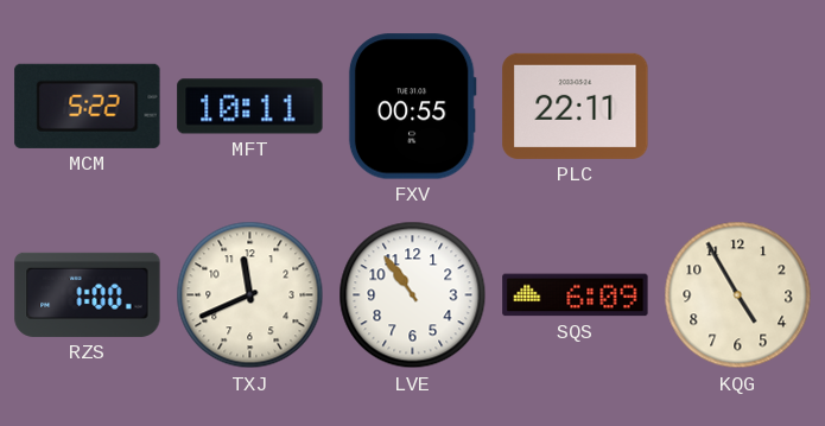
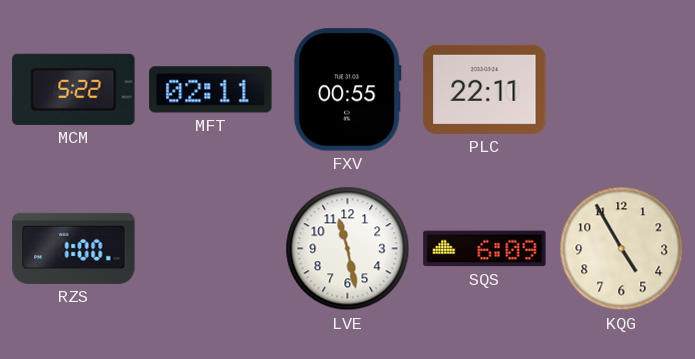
MFT: 10:11 -> 02:11 (211, 90)
TXJ: 11:41 -> none (250, 295)
LVE: 10:54 -> 11:28 (348, 249)
